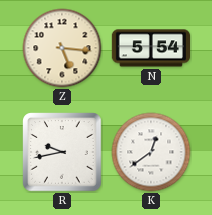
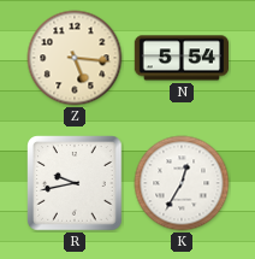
K: 12:39 -> 12:35 (182, 183)
